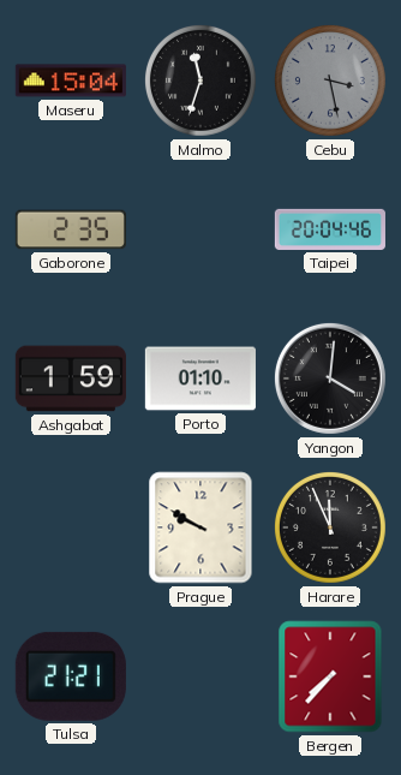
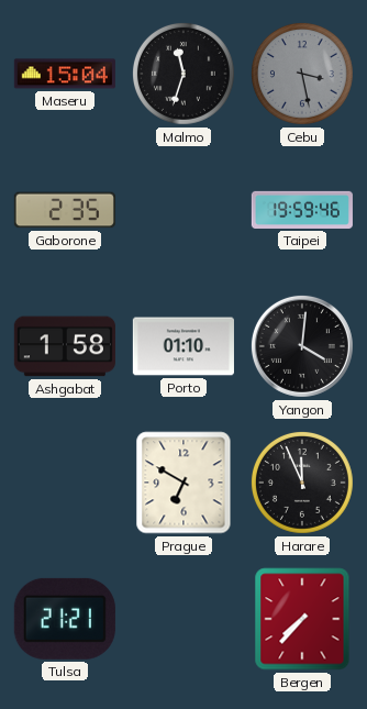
Taipei: 20:04 -> 19:59 (302, 210)
Ashgabat: 1:59 -> 1:58 (65, 346)
Prague: 9:50 -> 6:50 (183, 483)
